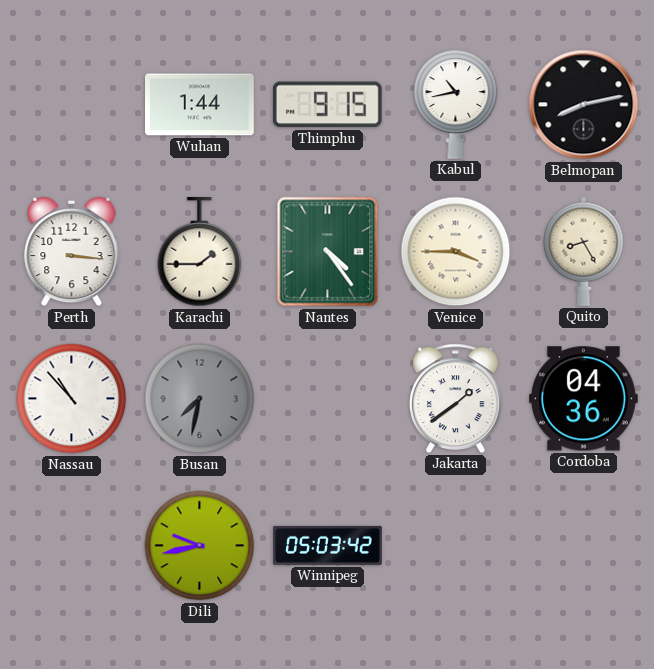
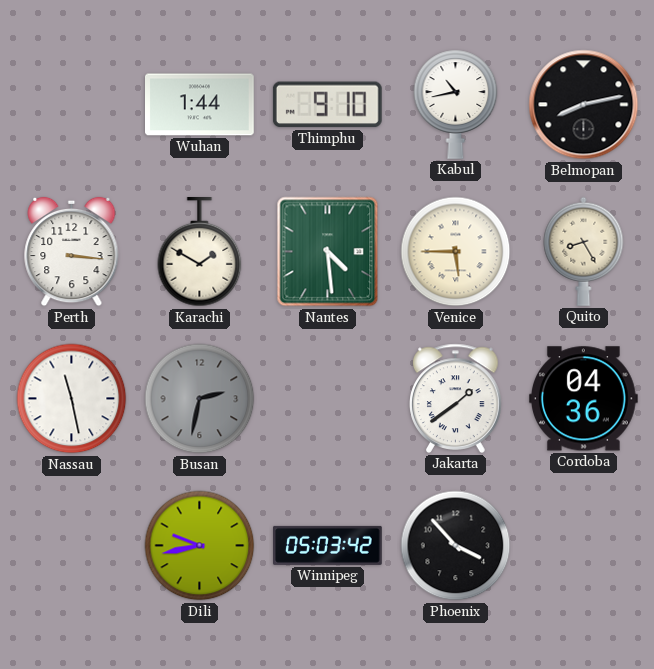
Thimphu: 9:15 -> 9:10 (327, 105)
Karachi: 1:45 -> 1:50 (200, 253)
Nantes: 4:24 -> 4:29 (328, 252)
Venice: 3:45 -> 5:45 (456, 252)
Nassau: 10:53 -> 11:28 (72, 399)
Busan: 7:32 -> 2:32 (200, 399)
Phoenix: none -> 3:53 (456, 546)
